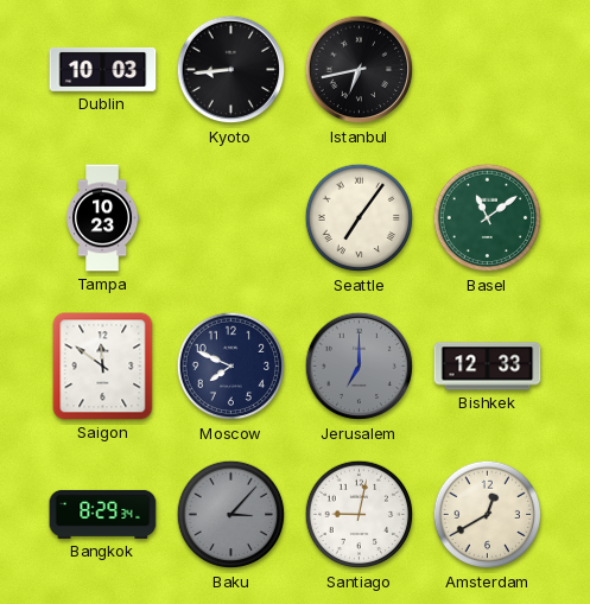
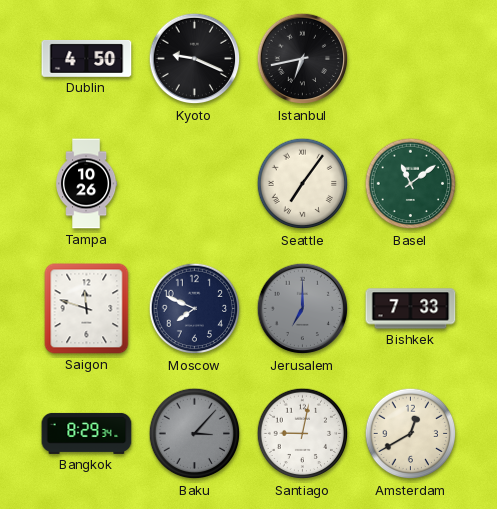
Dublin: 10:03 -> 4:50 (87, 58)
Kyoto: 8:44 -> 9:19 (195, 59)
Tampa: 10:23 -> 10:26 (87, 184)
Saigon: 11:51 -> 11:48 (87, 309)
Bishkek: 12:33 -> 7:33 (411, 309)
